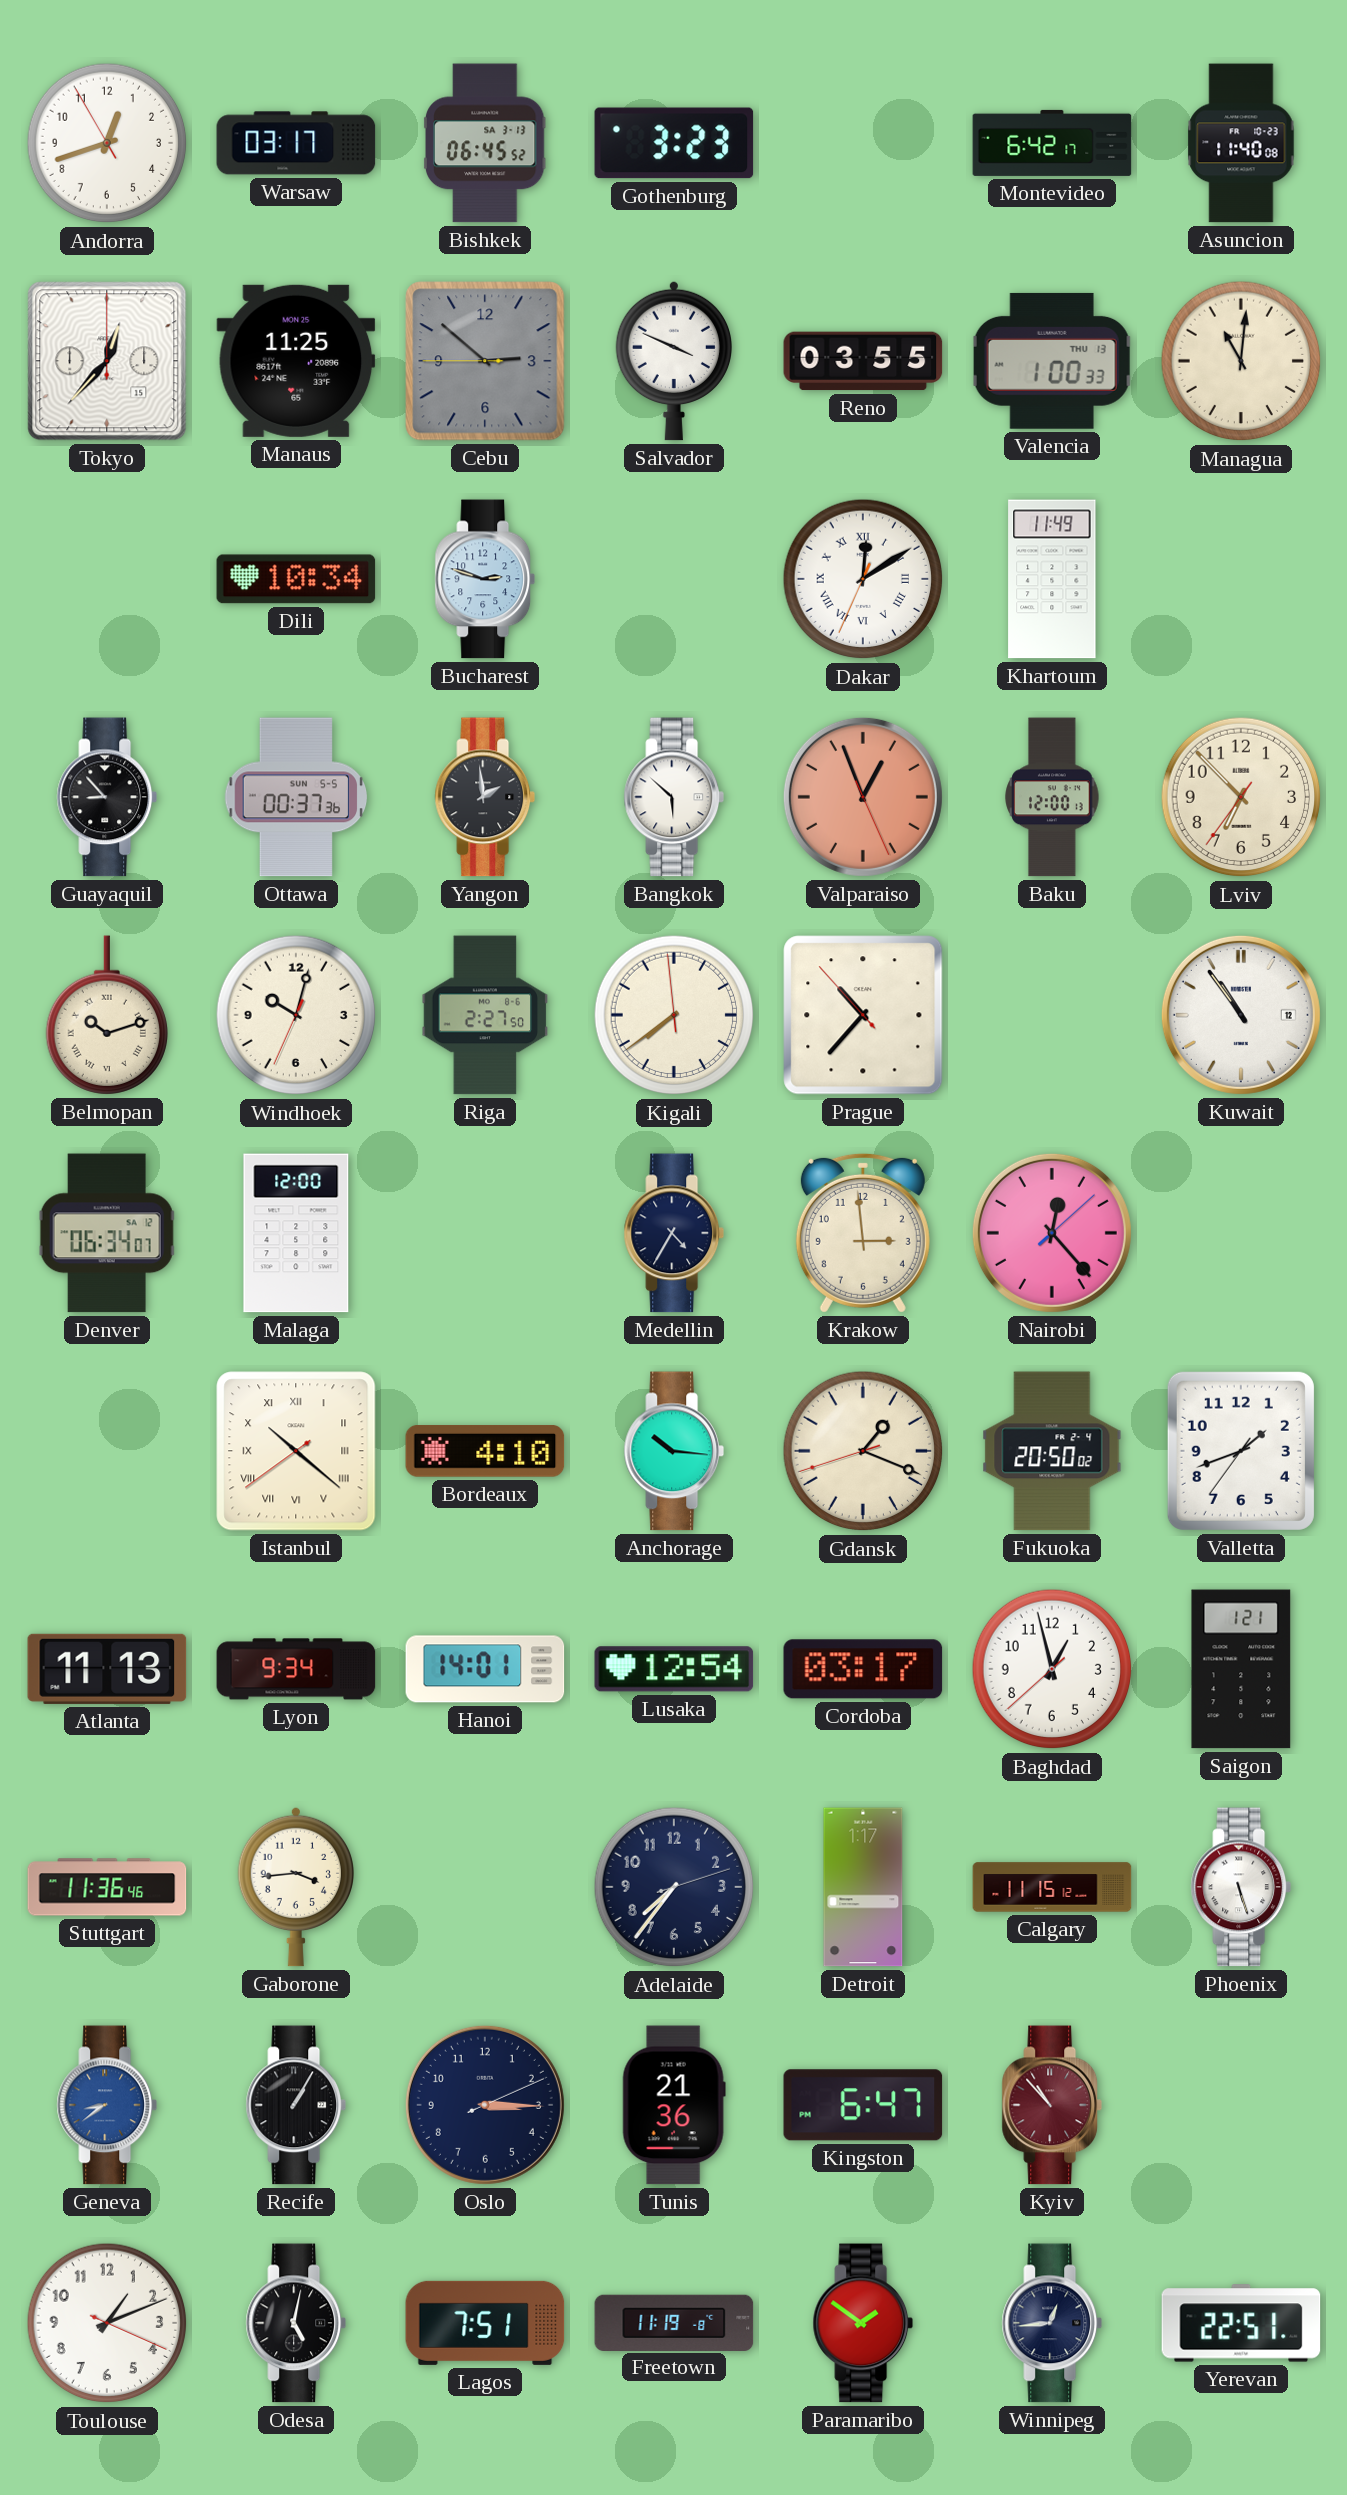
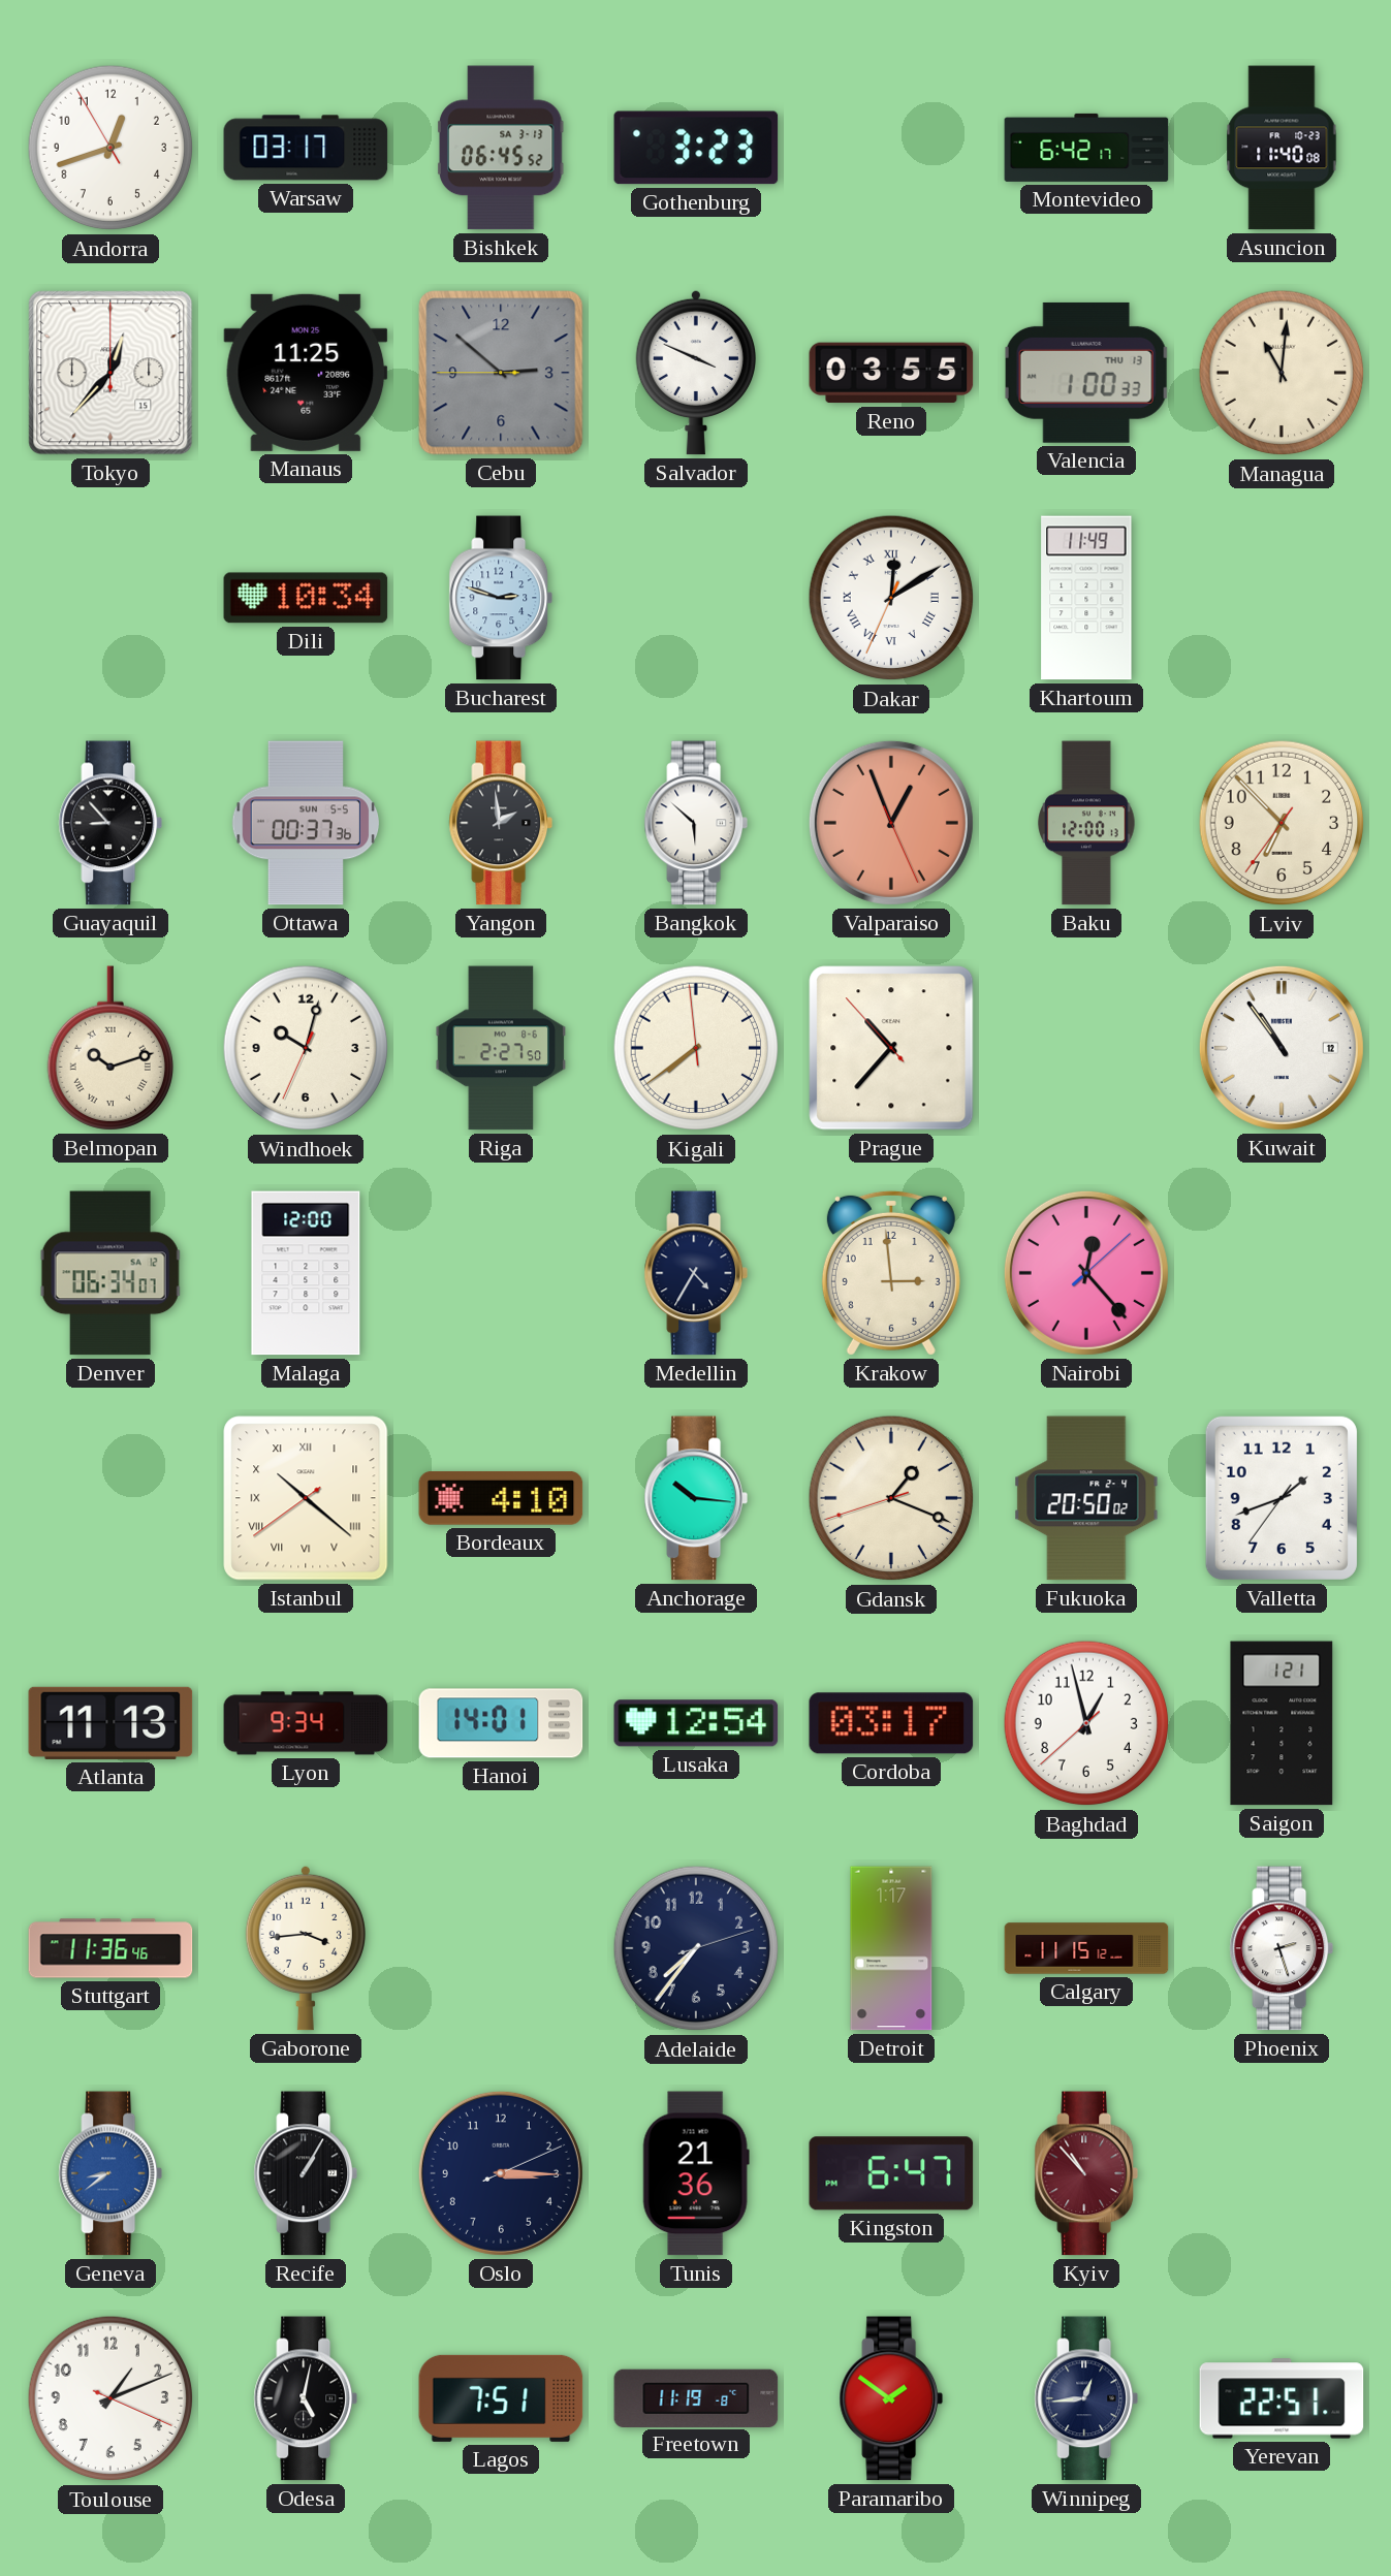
Phoenix: 5:27 -> 2:27 (1282, 1948)
